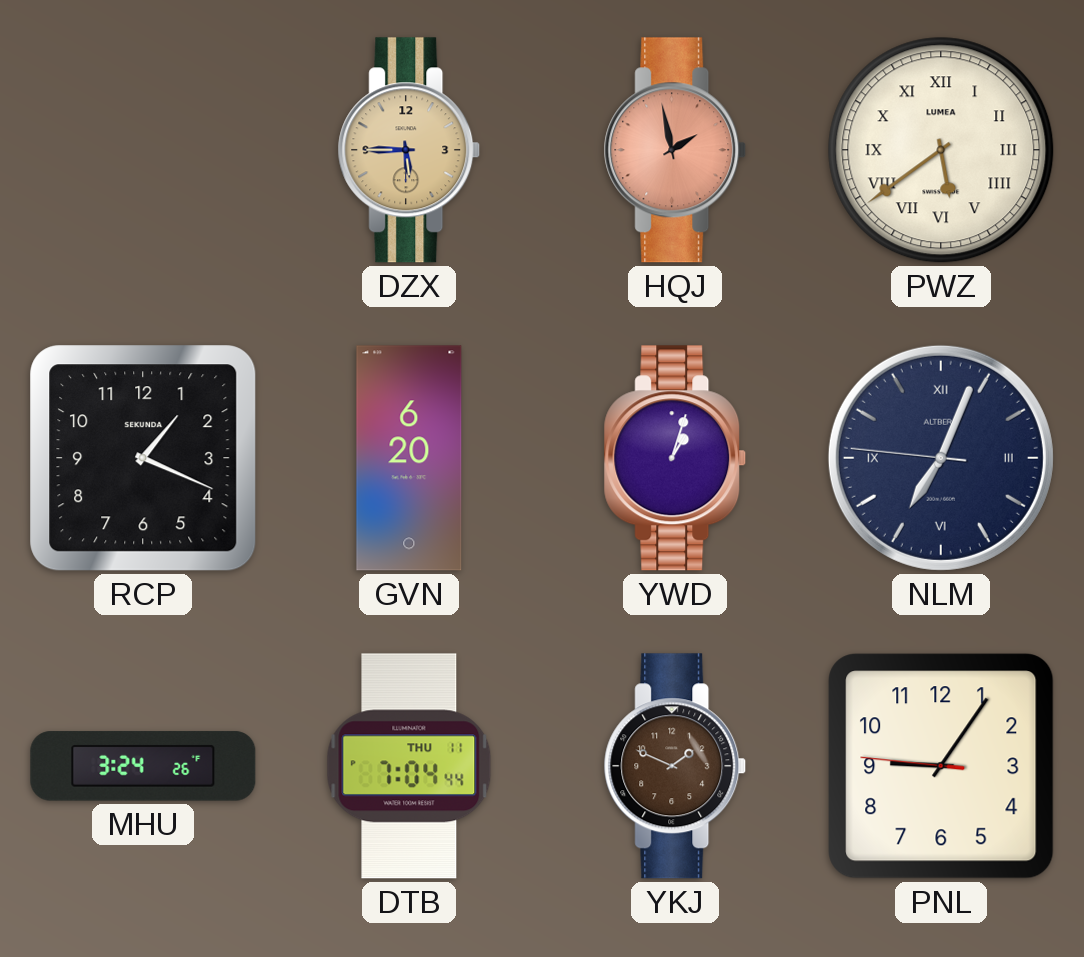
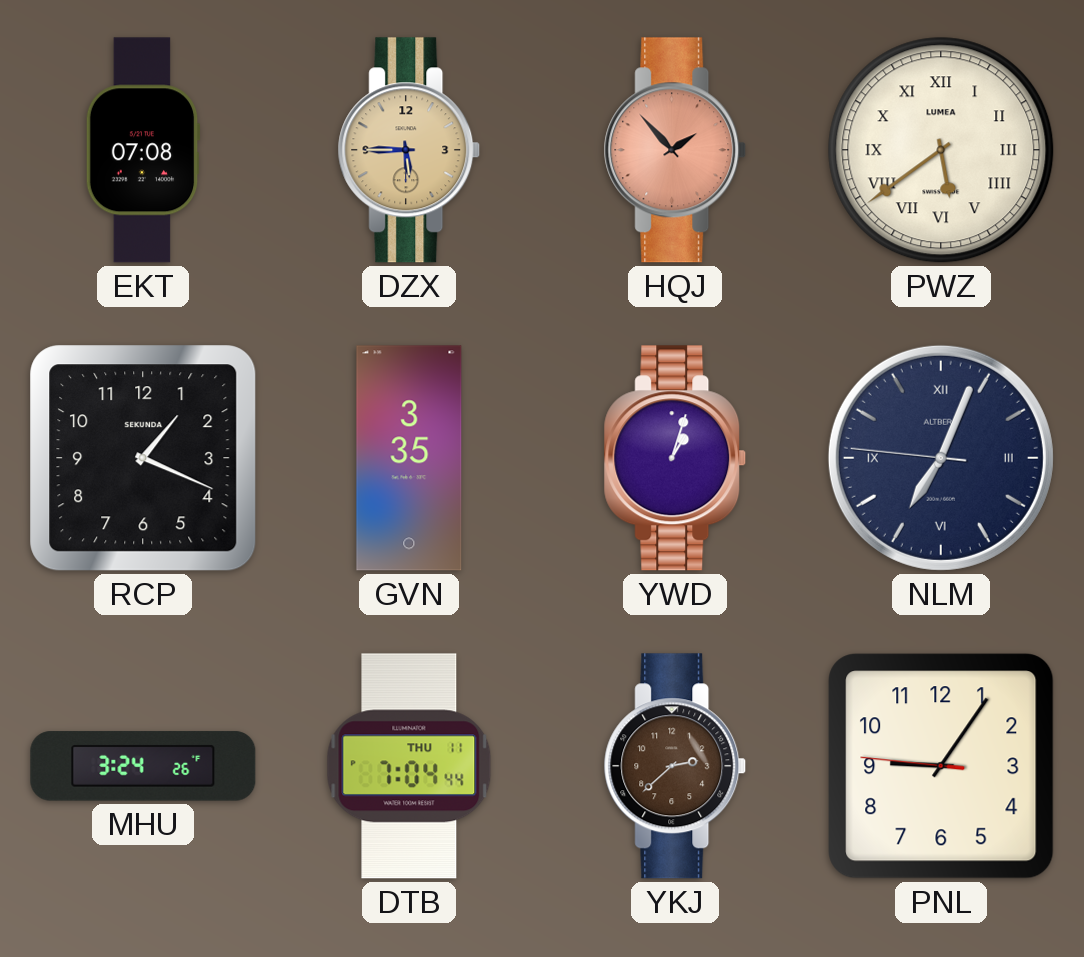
EKT: none -> 07:08 (143, 150)
HQJ: 1:58 -> 1:53 (675, 150)
GVN: 6:20 -> 3:35 (409, 458)
YKJ: 1:49 -> 2:38 (675, 766)
